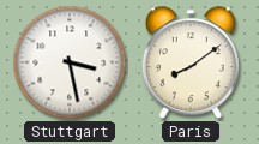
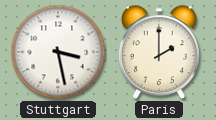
Paris: 8:09 -> 2:00 (159, 53)
